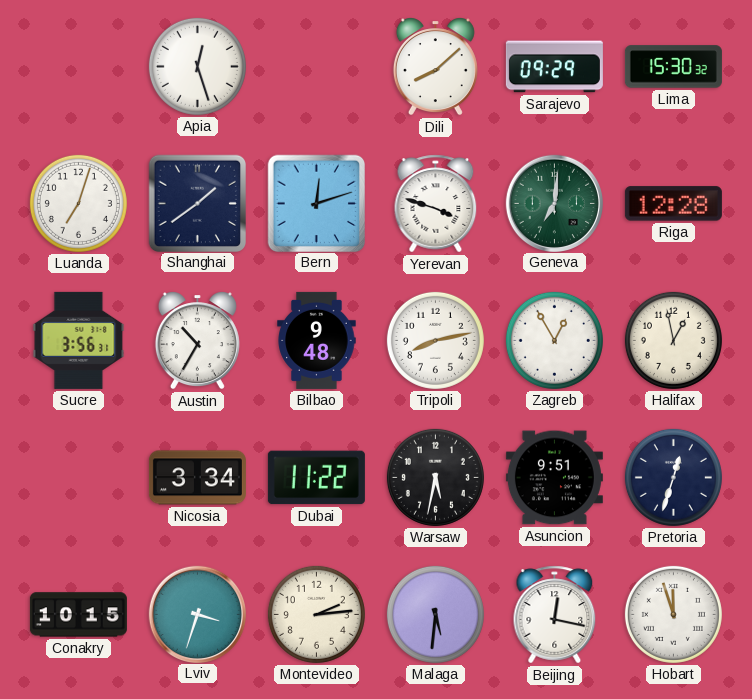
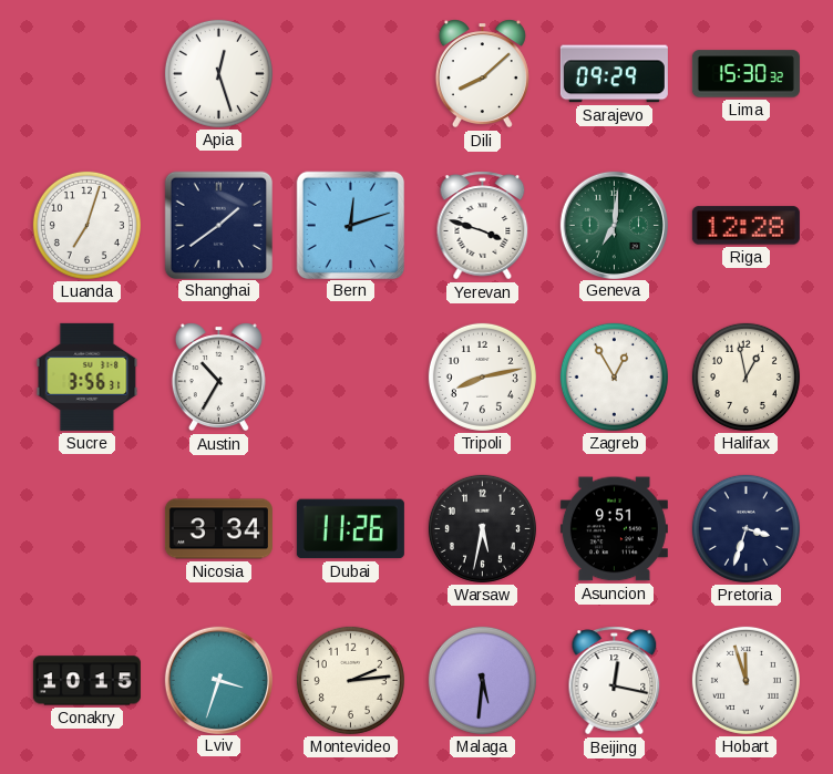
Bilbao: 9:48 -> none (317, 340)
Dubai: 11:22 -> 11:26 (350, 529)
Pretoria: 12:33 -> 3:33 (745, 528)
